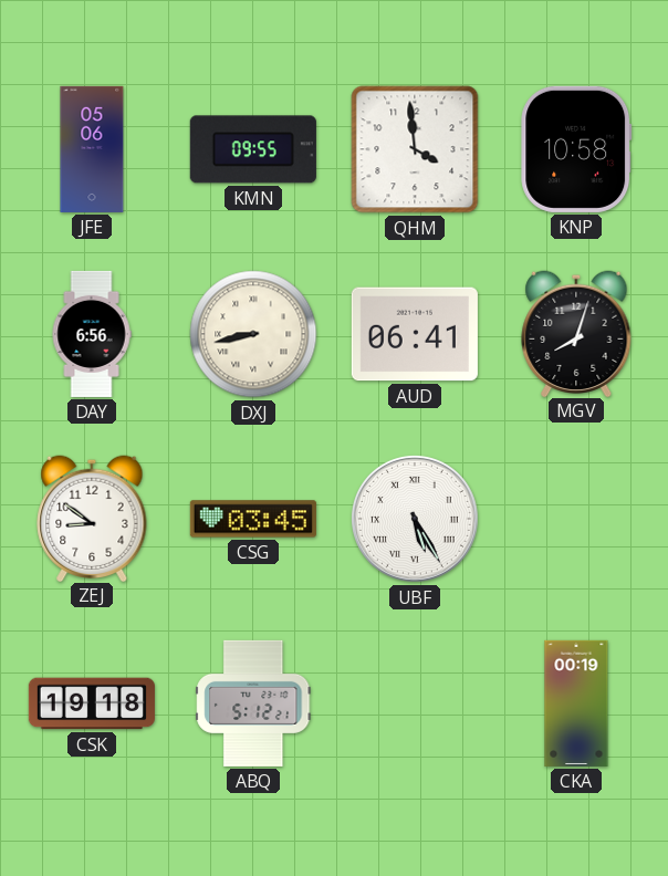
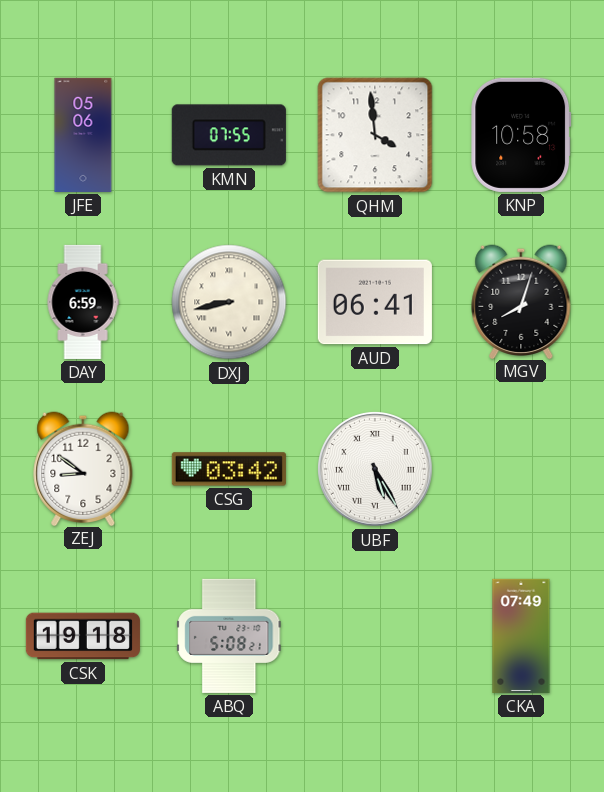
KMN: 09:55 -> 07:55 (229, 135)
DAY: 6:56 -> 6:59 (83, 302)
CSG: 03:45 -> 03:42 (229, 469)
ABQ: 5:12 -> 5:08 (229, 636)
CKA: 00:19 -> 07:49 (521, 636)
